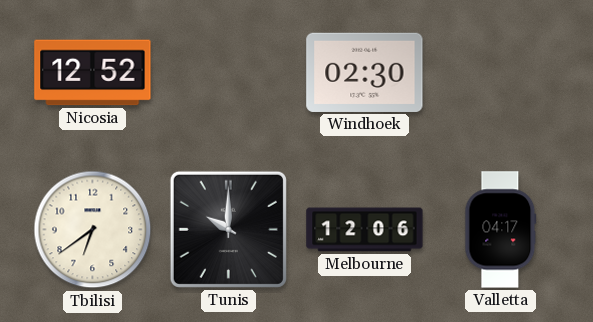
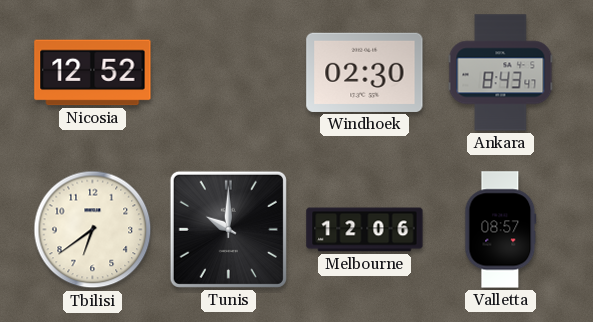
Ankara: none -> 8:43 (501, 73)
Valletta: 04:17 -> 08:57 (501, 230)
